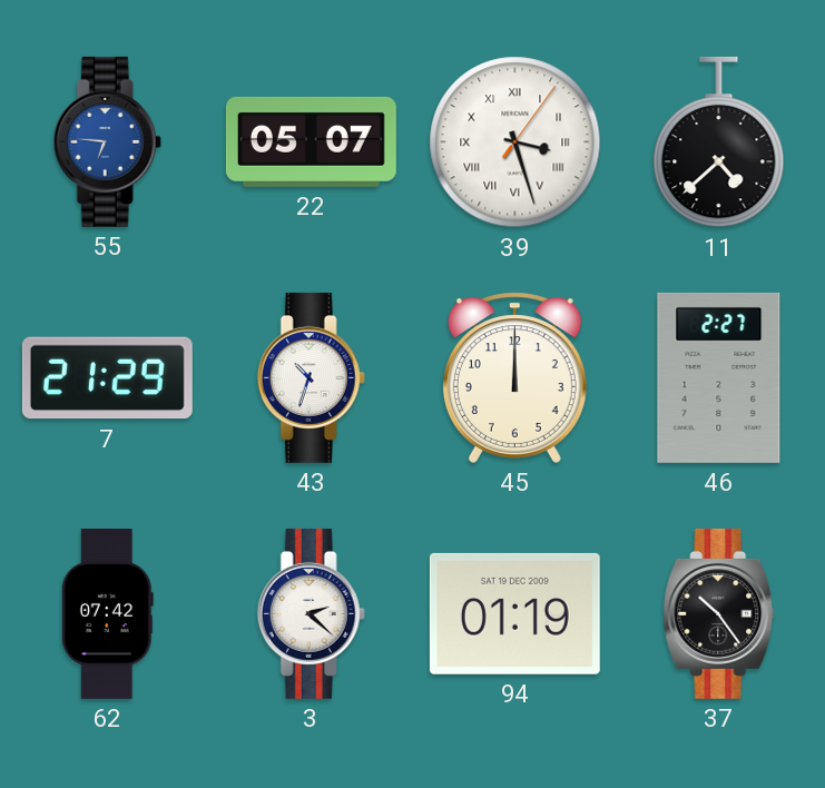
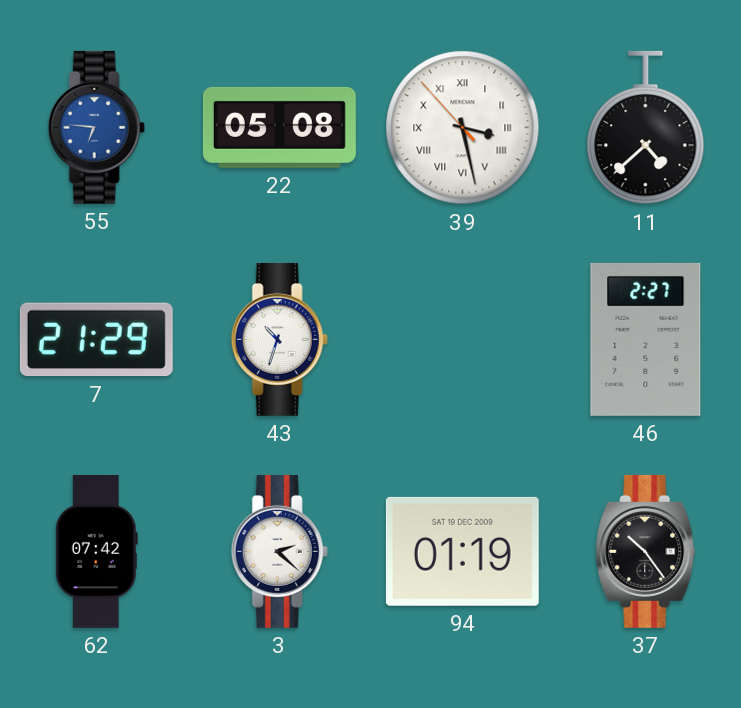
22: 05:07 -> 05:08 (279, 127)
39: 3:27:06 -> 3:27:53 (463, 128)
45: 12:00 -> none (514, 377)
